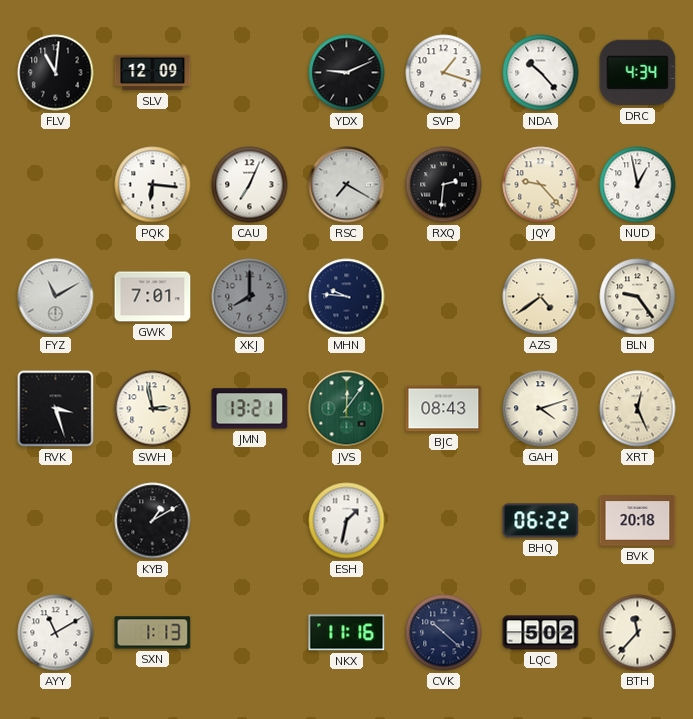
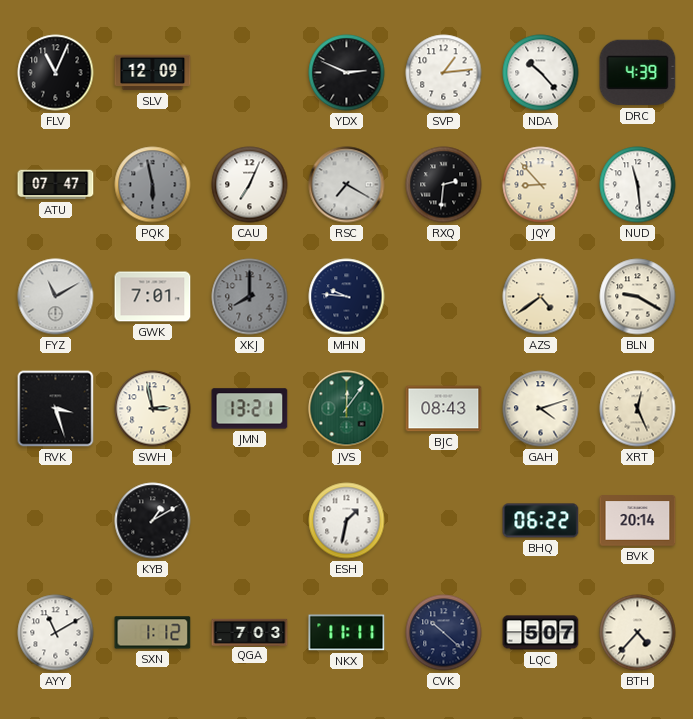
FLV: 11:01 -> 11:04 (56, 73)
YDX: 9:11 -> 2:49 (347, 73)
SVP: 1:18 -> 1:14 (444, 73)
DRC: 4:34 -> 4:39 (638, 73)
ATU: none -> 07:47 (56, 185)
PQK: 6:16 -> 5:58 (153, 185)
PQK dial: white -> grey (153, 185)
JQY: 9:23 -> 8:53 (541, 185)
NUD: 12:58 -> 11:29 (638, 185)
BLN: 9:24 -> 9:20 (638, 297)
BVK: 20:18 -> 20:14 (638, 521)
SXN: 1:13 -> 1:12 (153, 633)
QGA: none -> 7:03 (250, 632)
NKX: 11:16 -> 11:11 (347, 633)
LQC: 5:02 -> 5:07 (541, 633)
BTH: 11:37 -> 4:37 (638, 633)
